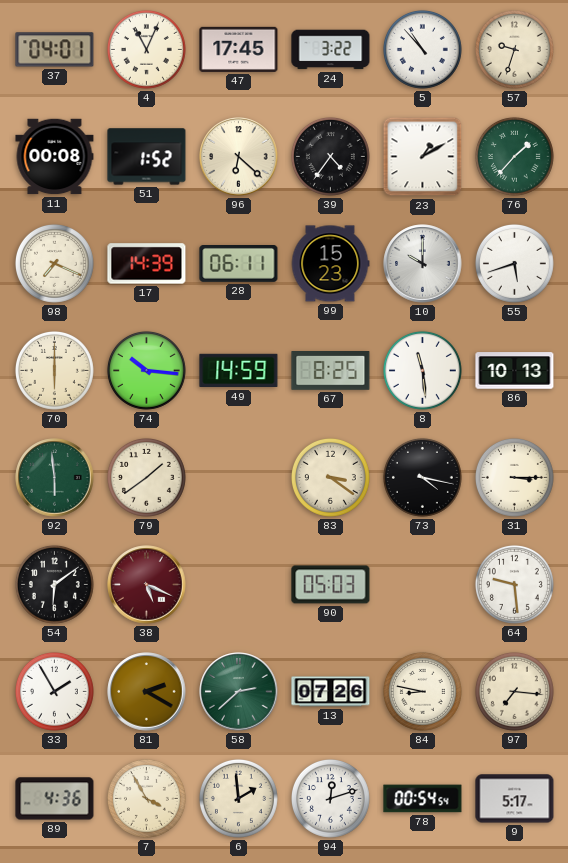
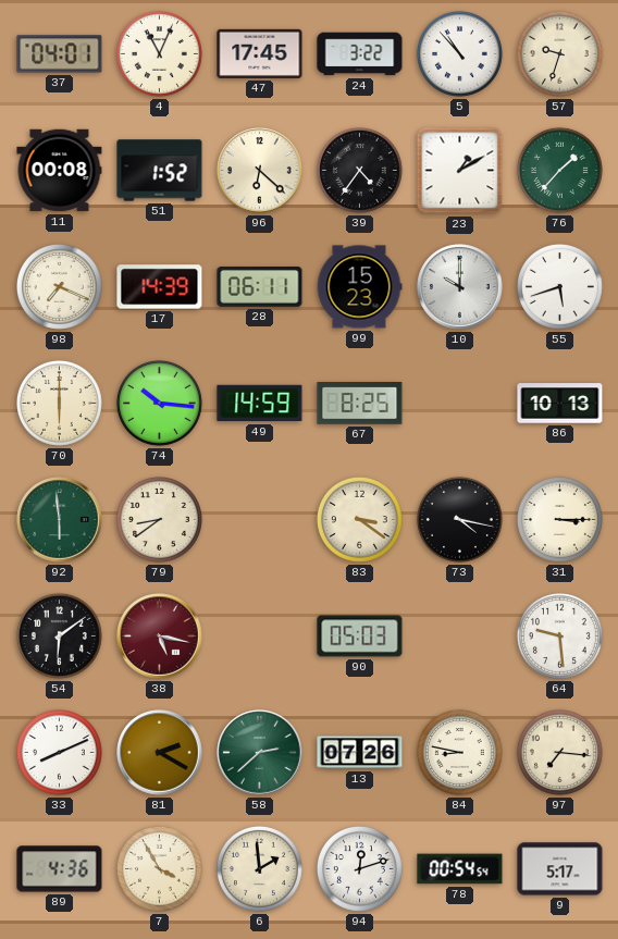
8: 11:29 -> none (422, 370)
79: 1:39 -> 8:39 (159, 519)
38: 5:19 -> 5:17 (160, 637)
33: 1:55 -> 8:11 (59, 752)
